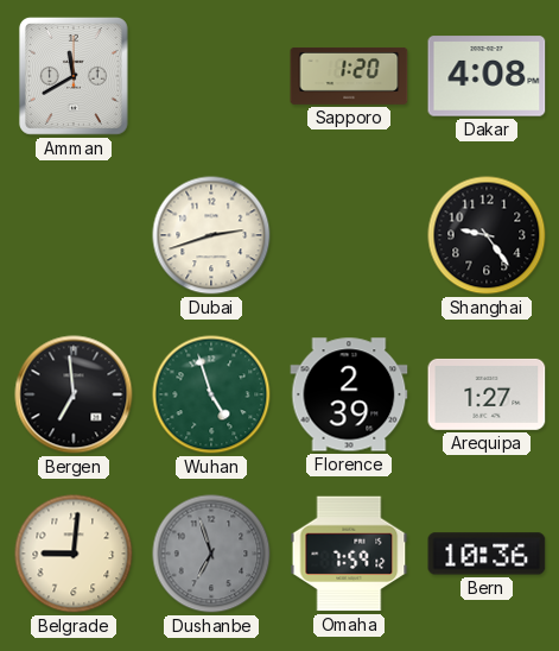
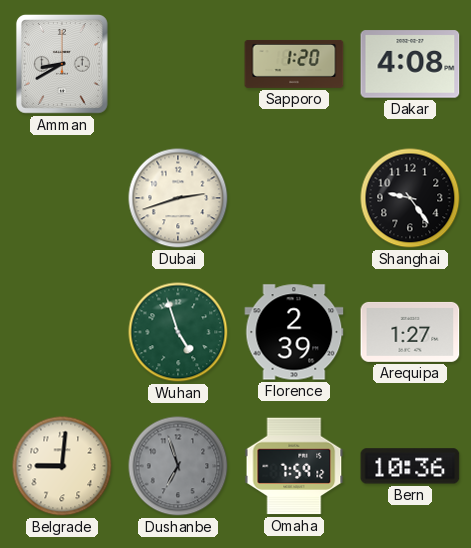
Amman: 11:40 -> 8:40 (62, 64)
Bergen: 6:59 -> none (74, 394)
